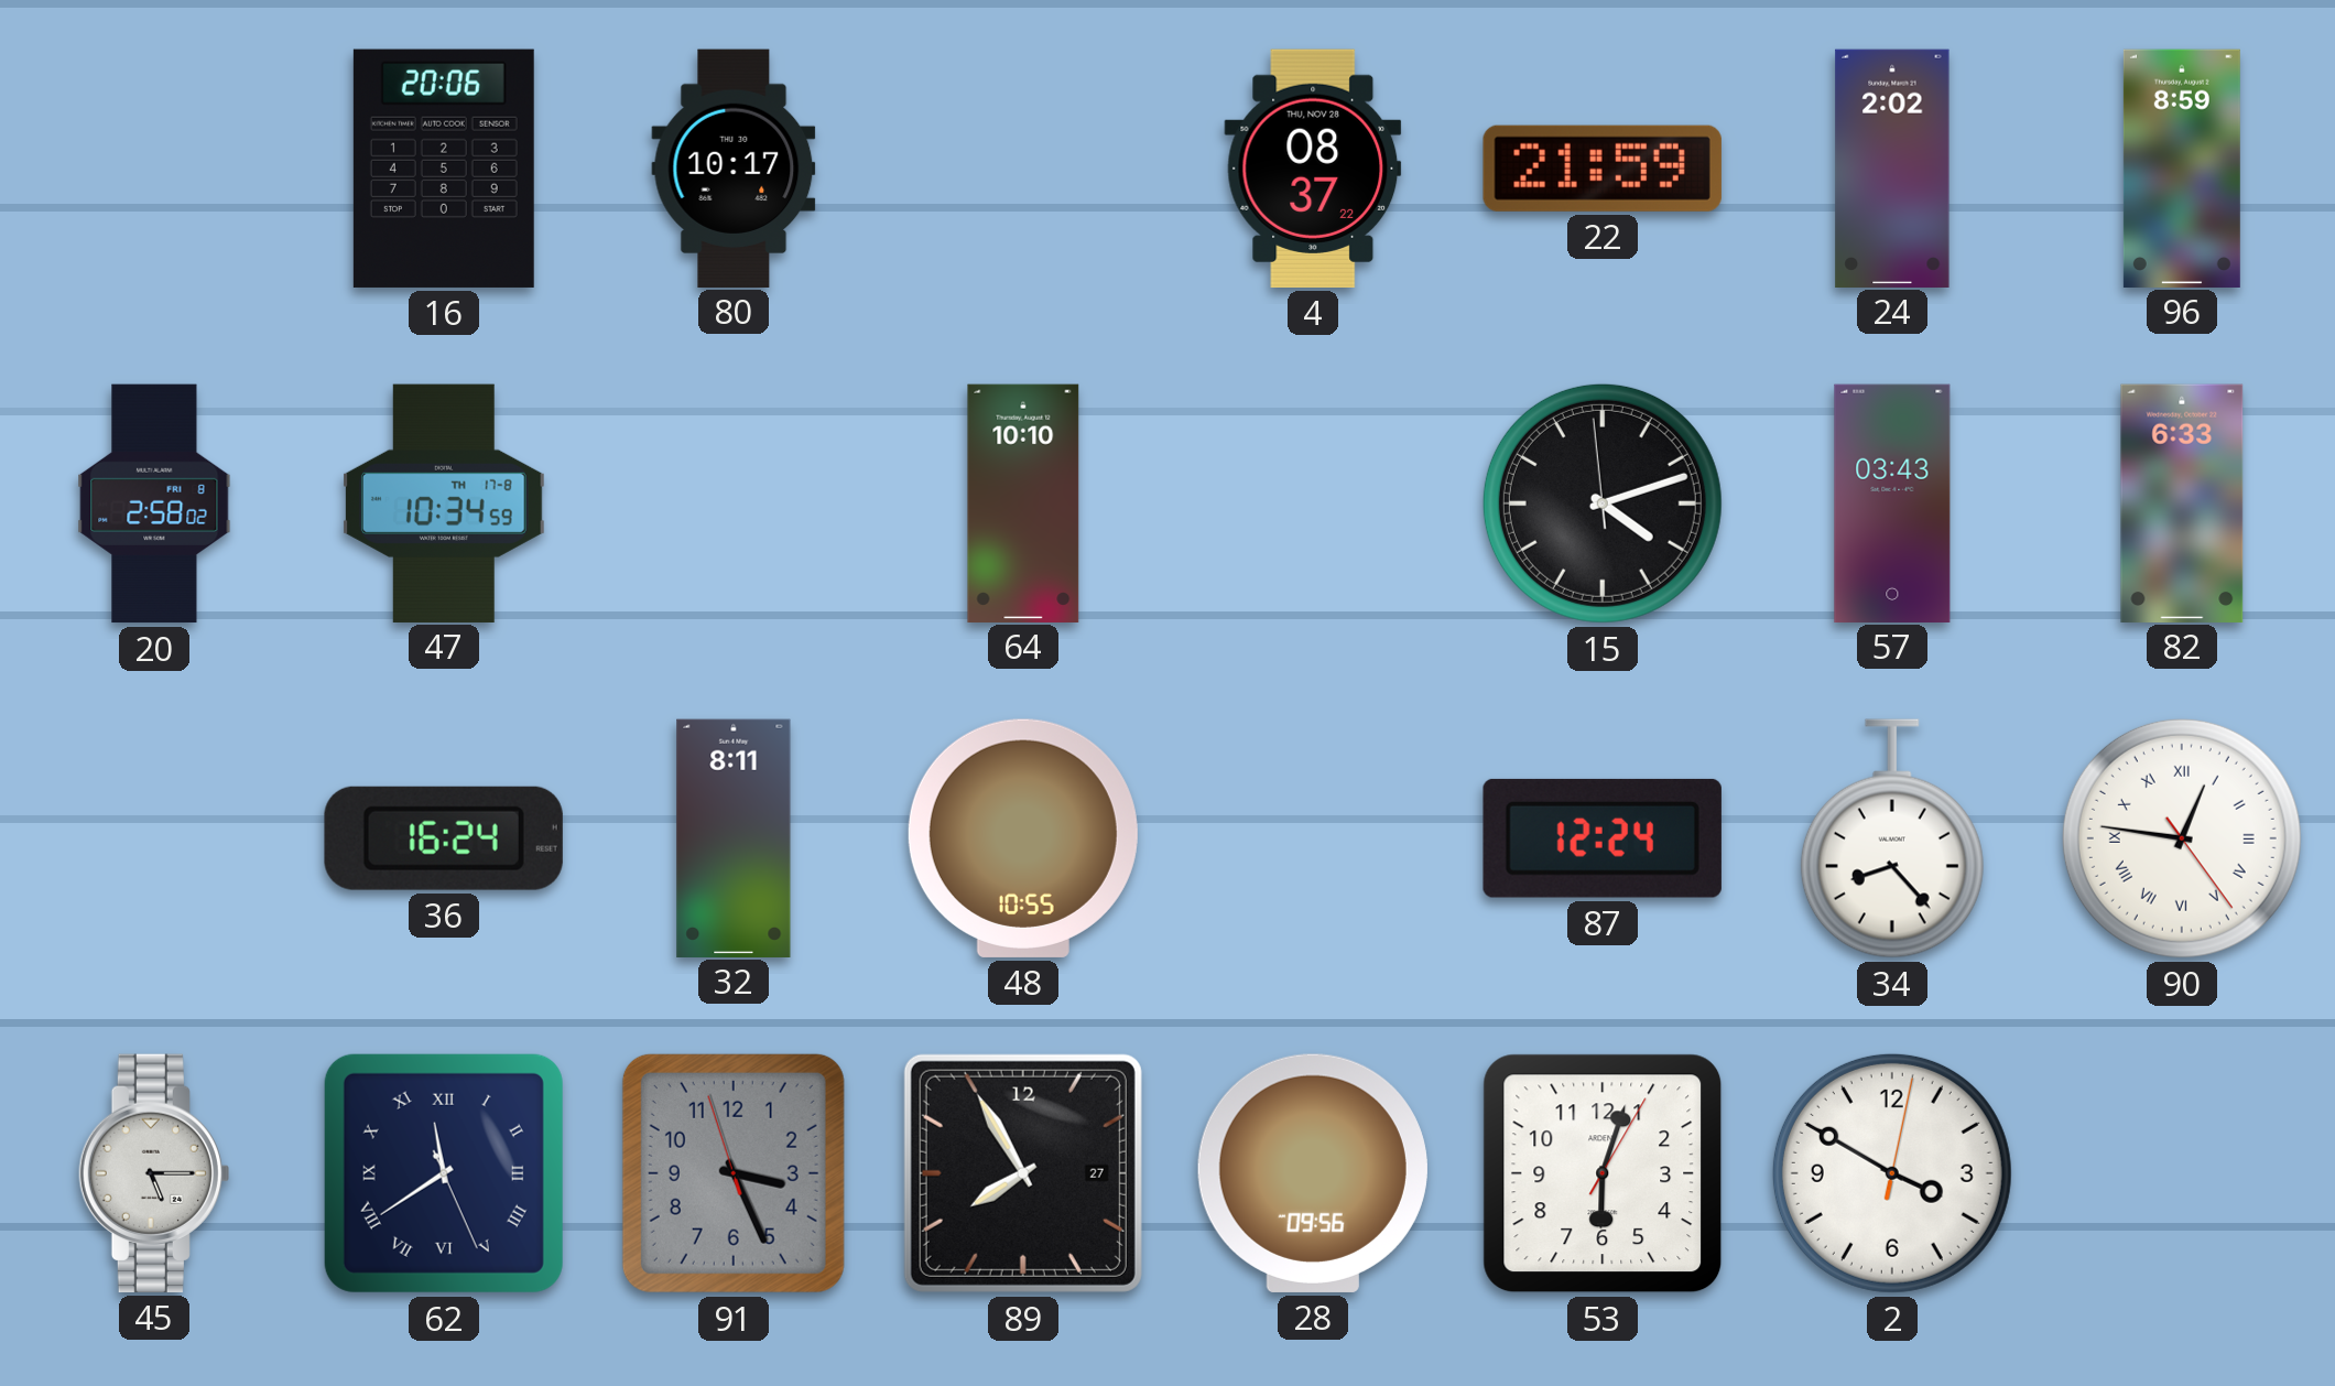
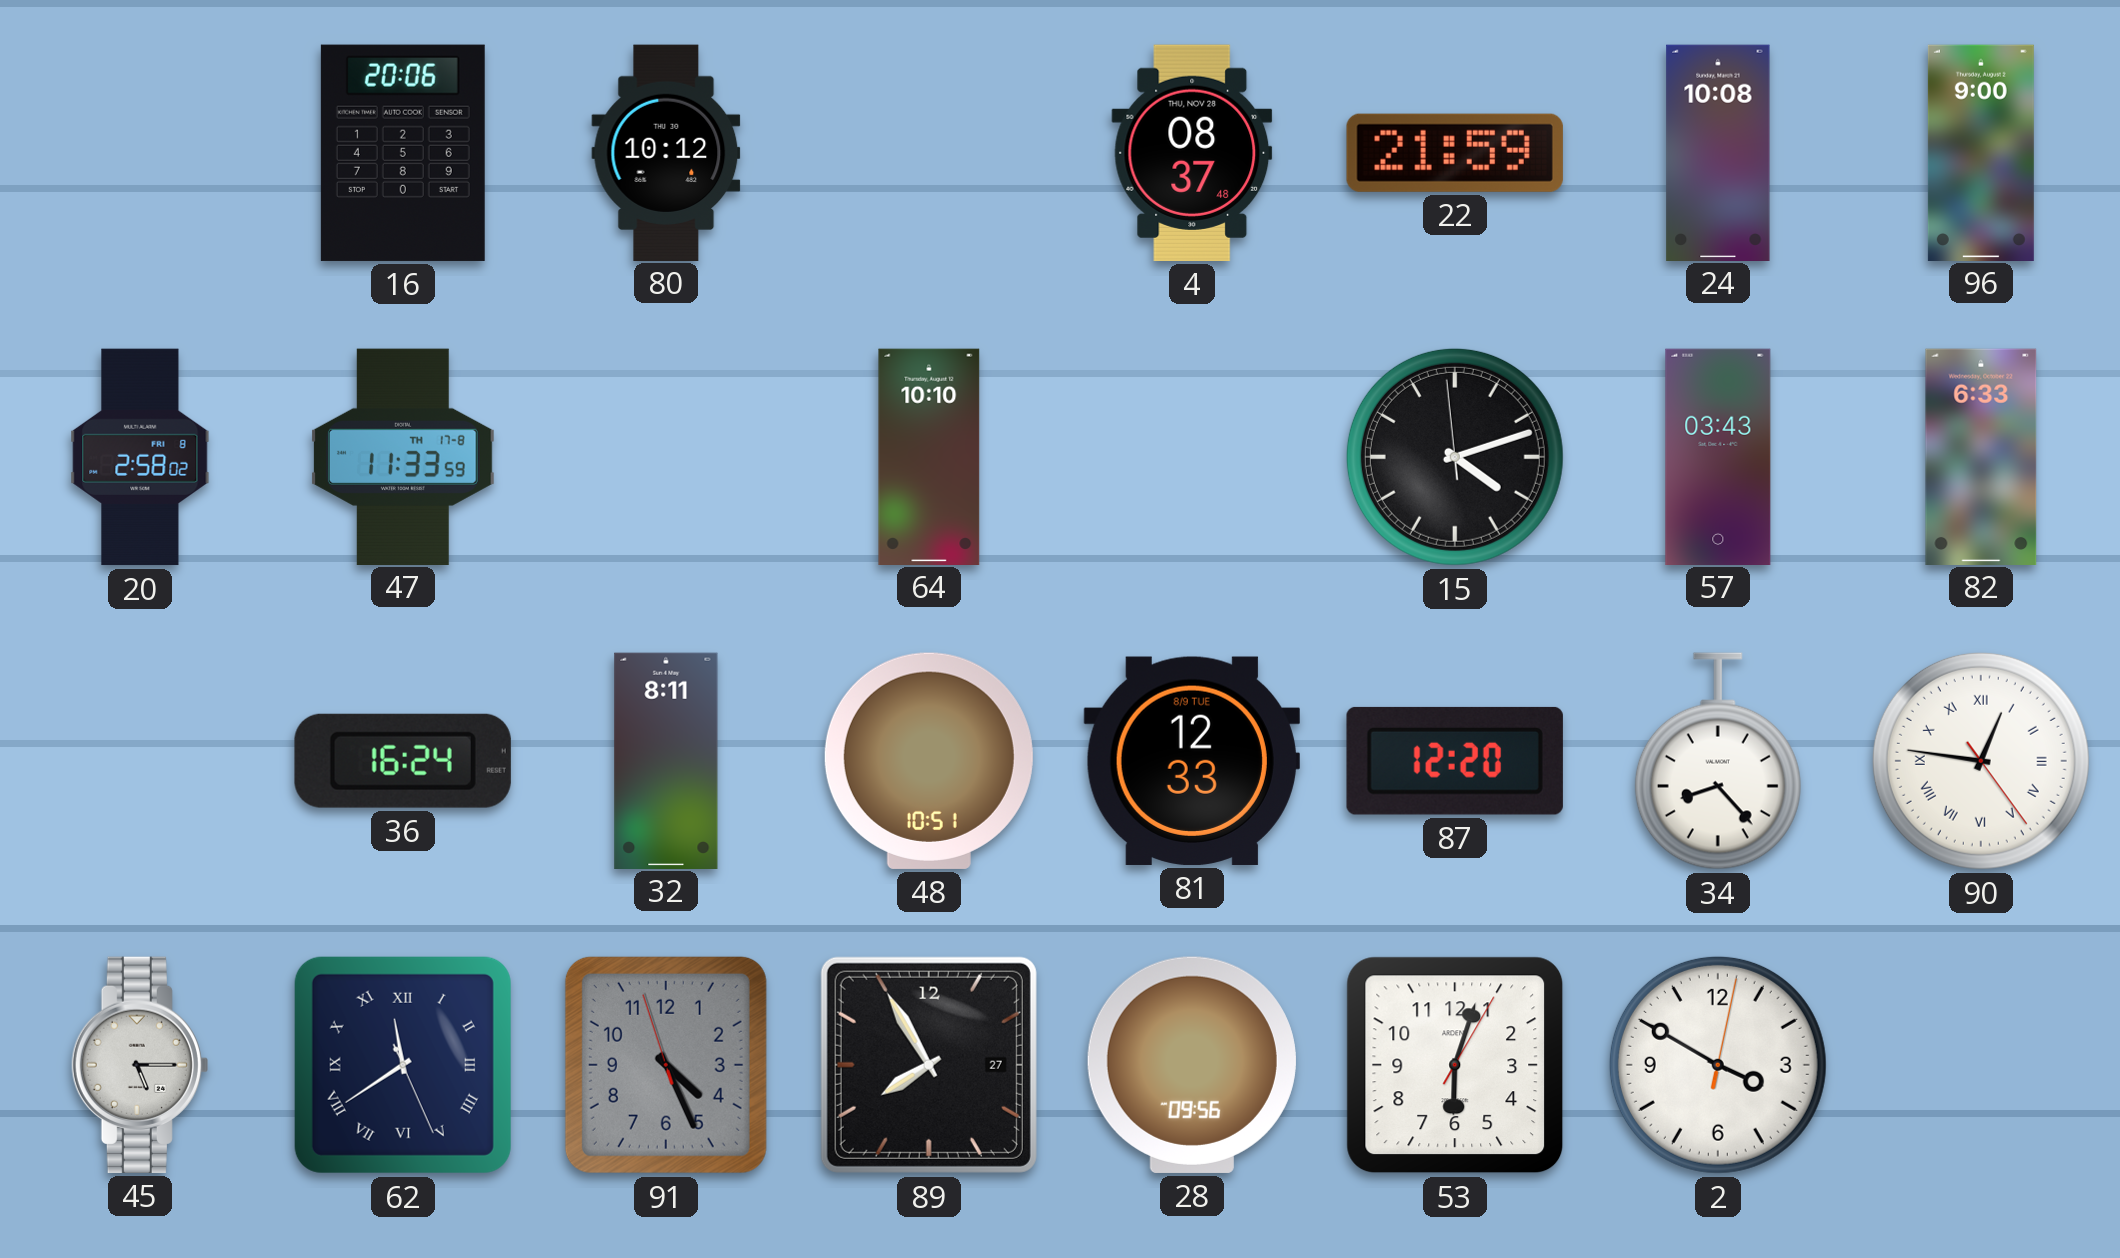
80: 10:17 -> 10:12 (666, 152)
4: 08:37:22 -> 08:37:48 (1192, 153)
24: 2:02 -> 10:08 (1718, 152)
96: 8:59 -> 9:00 (1981, 152)
47: 10:34 -> 11:33 (404, 456)
48: 10:55 -> 10:51 (929, 761)
81: none -> 12:33 (1192, 761)
87: 12:24 -> 12:20 (1455, 761)
91: 3:25 -> 4:25 (666, 1065)
